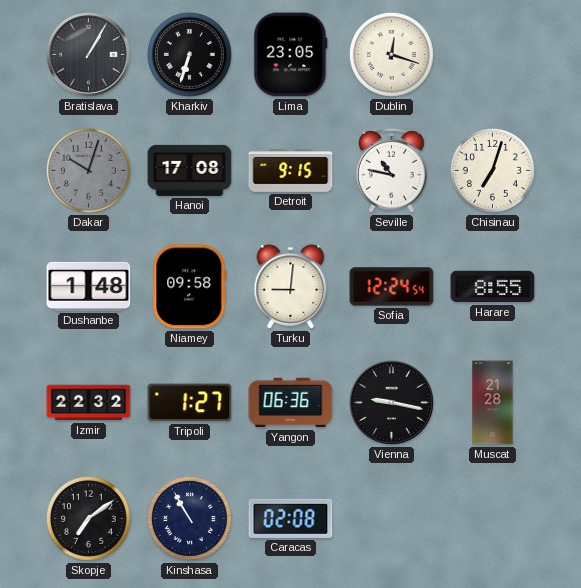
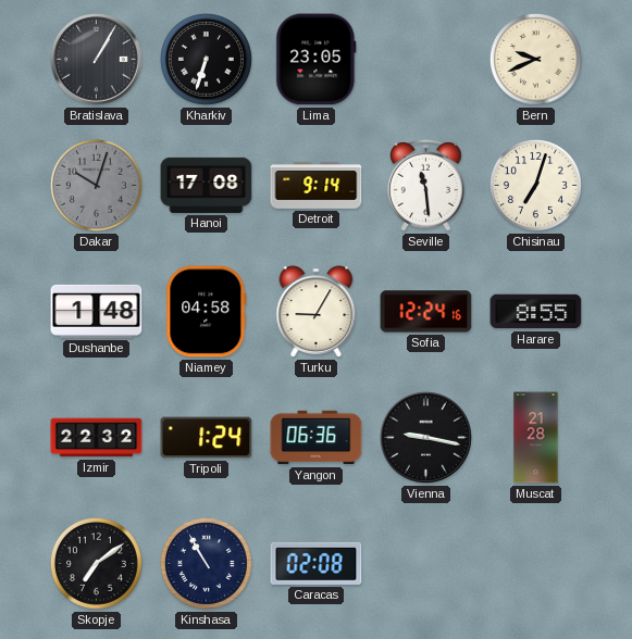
Dublin: 12:18 -> none (391, 54)
Bern: none -> 9:41 (535, 59)
Detroit: 9:15 -> 9:14 (317, 186)
Seville: 10:47 -> 11:29 (426, 186)
Niamey: 09:58 -> 04:58 (207, 312)
Turku: 9:01 -> 9:05 (317, 312)
Sofia: 12:24:54 -> 12:24:16 (426, 312)
Tripoli: 1:27 -> 1:24 (207, 438)
